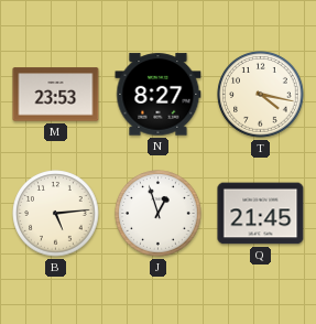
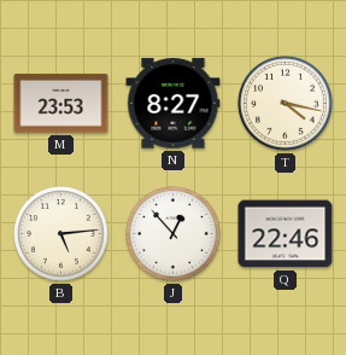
J: 12:57 -> 12:53 (174, 234)
Q: 21:45 -> 22:46 (286, 234)
